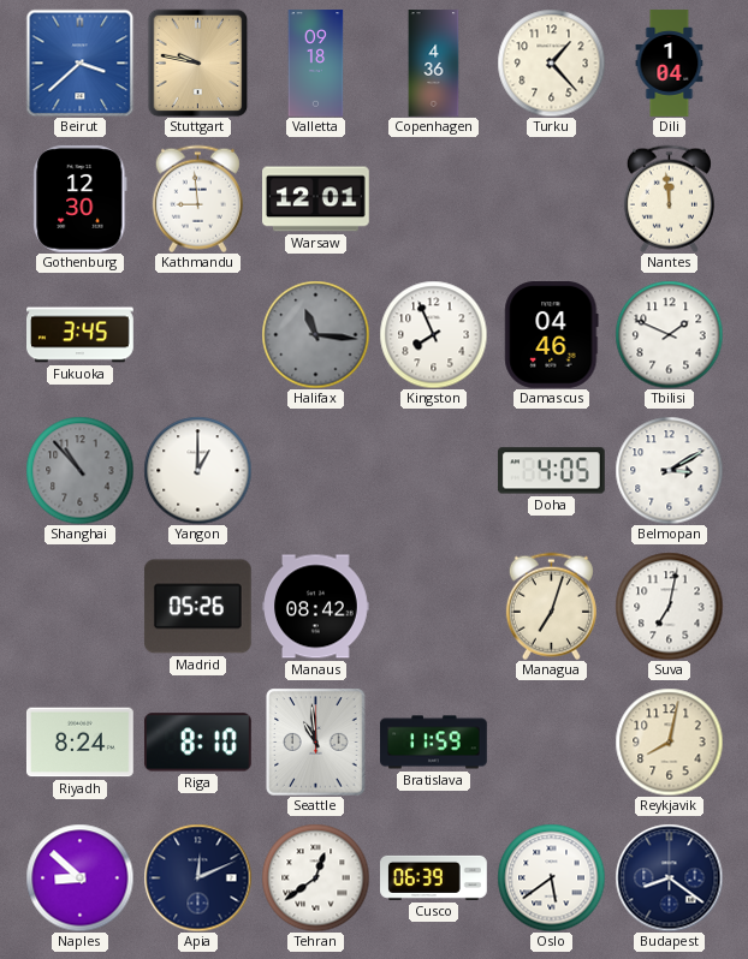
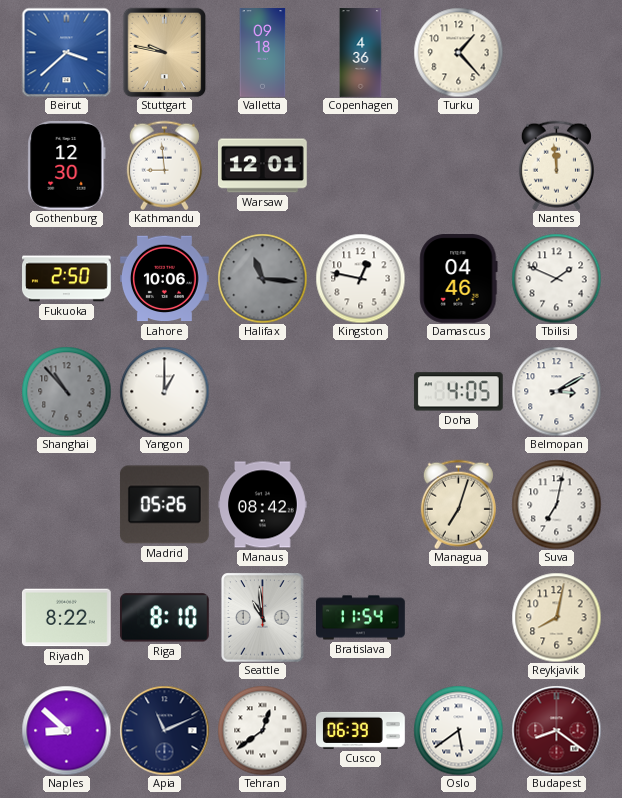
Dili: 1:04 -> none (670, 64)
Fukuoka: 3:45 -> 2:50 (67, 279)
Lahore: none -> 10:06 (165, 279)
Kingston: 7:56 -> 12:47 (360, 278)
Riyadh: 8:24 -> 8:22 (67, 618)
Bratislava: 11:59 -> 11:54 (361, 618)
Apia: 12:11 -> 11:11 (164, 730)
Budapest dial: navy -> burgundy (556, 730)
